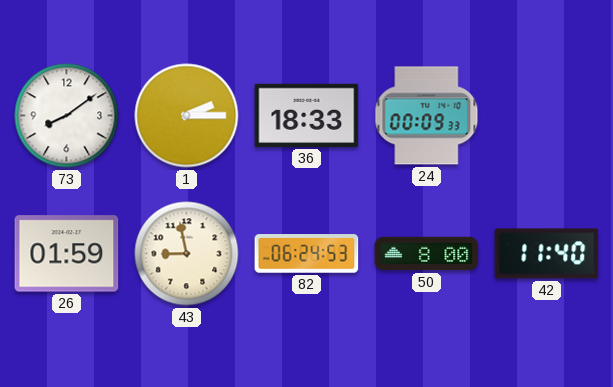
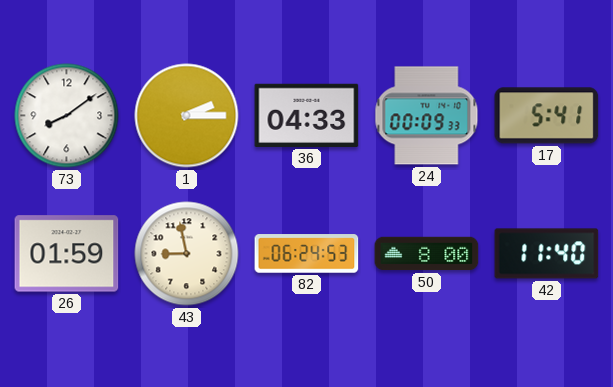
36: 18:33 -> 04:33 (307, 115)
17: none -> 5:41 (547, 116)
